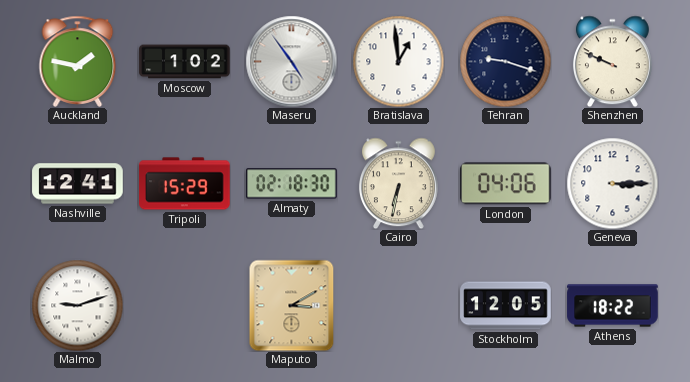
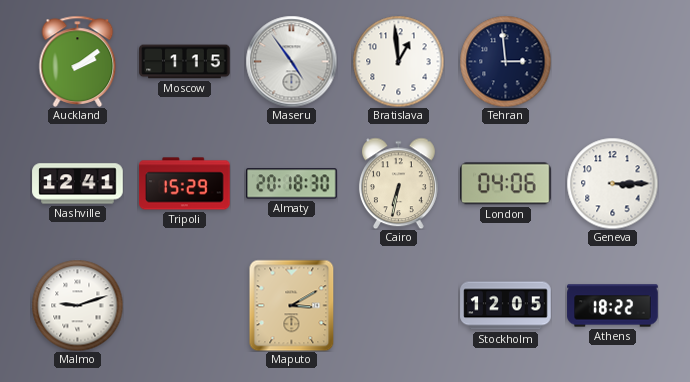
Auckland: 1:47 -> 2:09 (78, 61)
Moscow: 1:02 -> 1:15 (185, 62)
Tehran: 9:18 -> 2:59 (505, 61)
Shenzhen: 9:49 -> none (612, 61)
Almaty: 02:18 -> 20:18 (292, 184)
